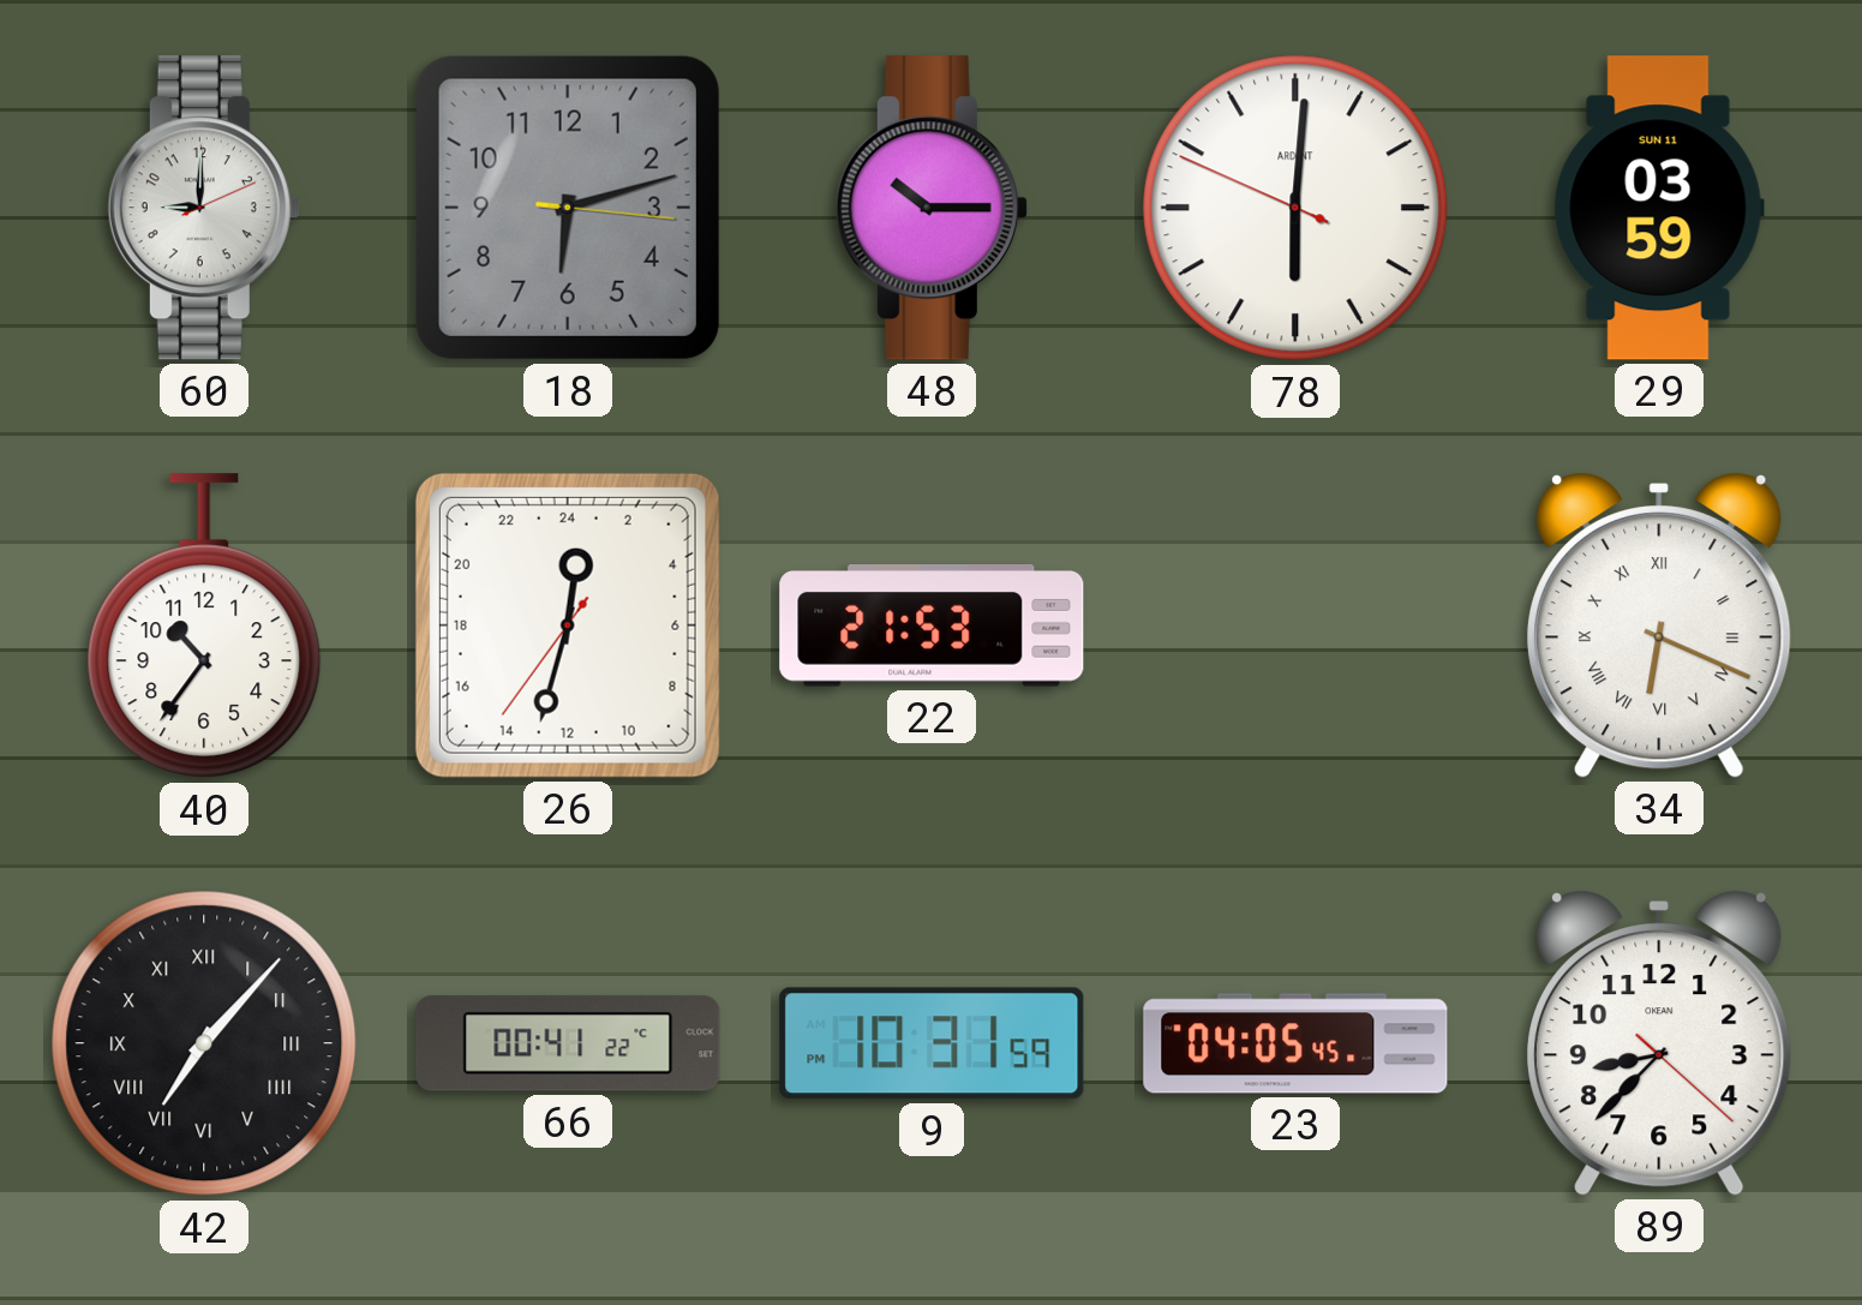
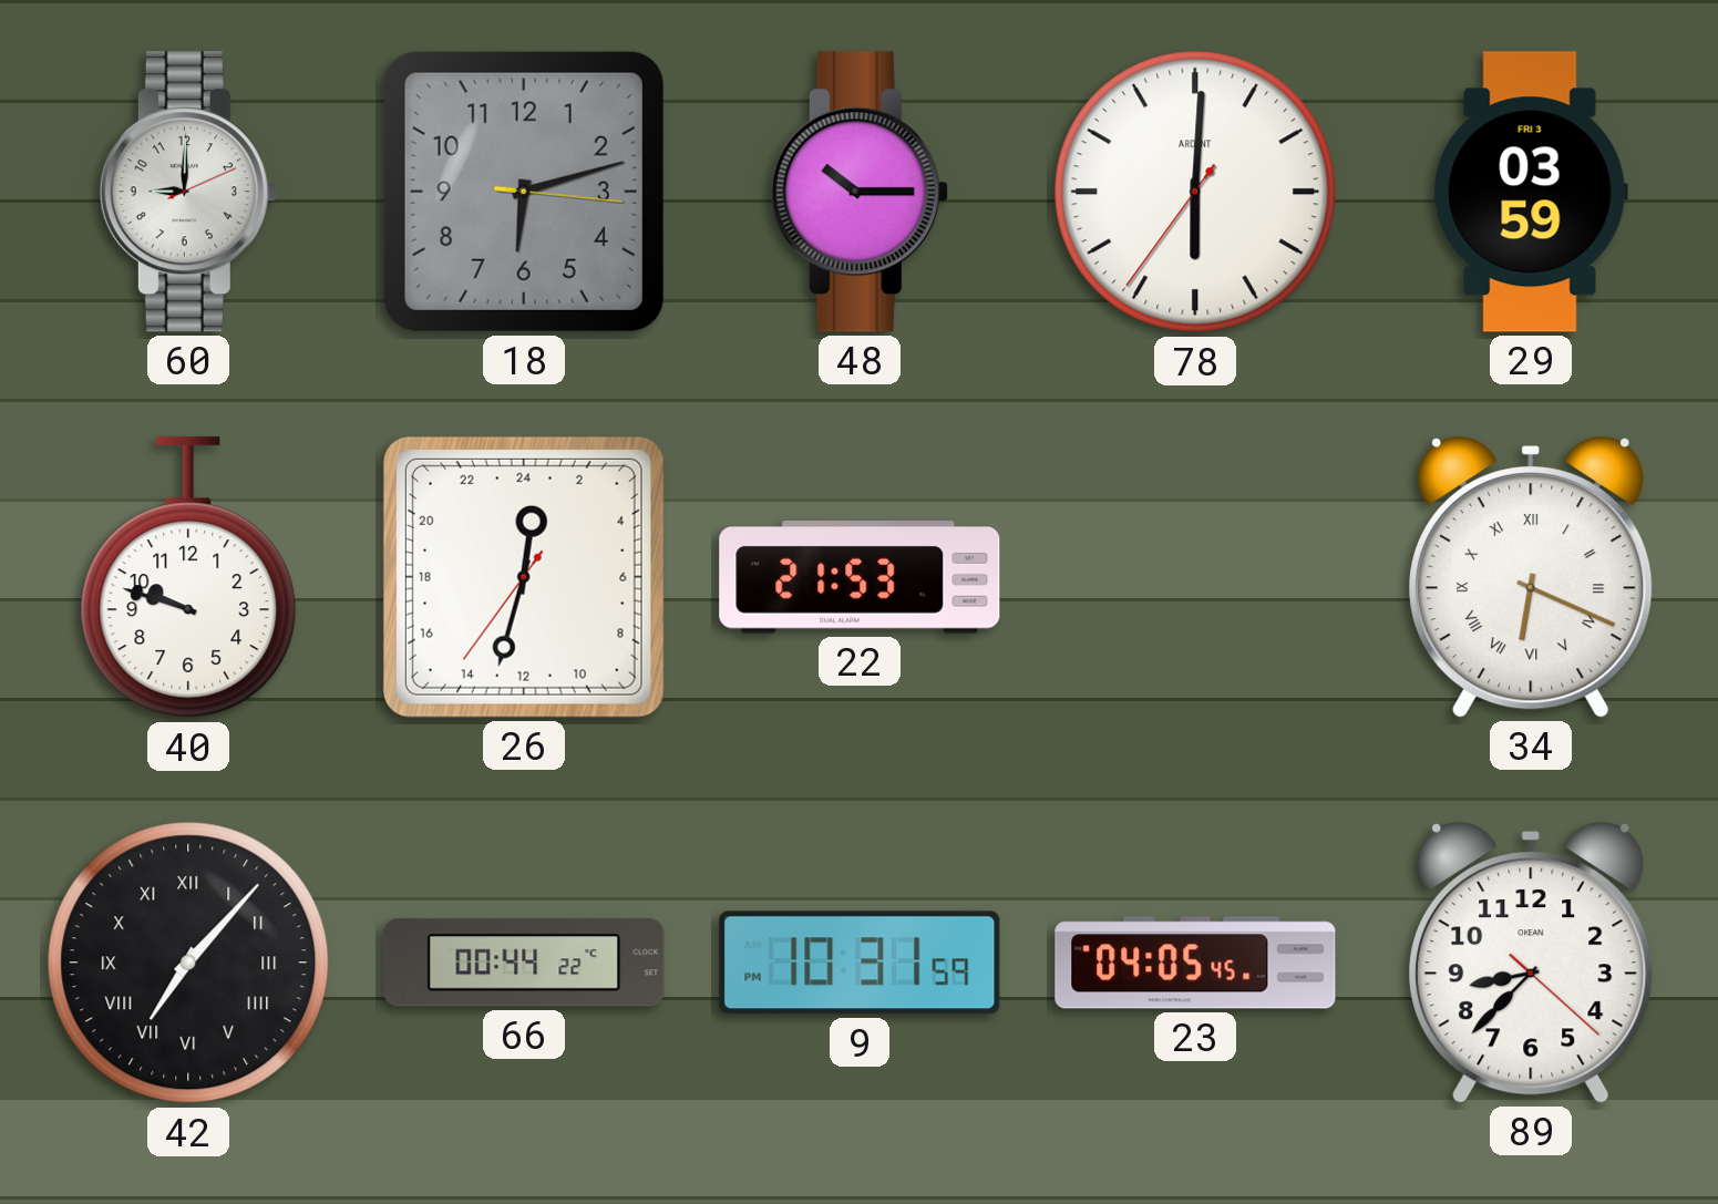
78: 6:00:49 -> 6:00:36 (1195, 192)
29 date: SUN 11 -> FRI 3 (1531, 192)
40: 10:36 -> 9:48 (188, 578)
66: 00:41 -> 00:44 (524, 963)
